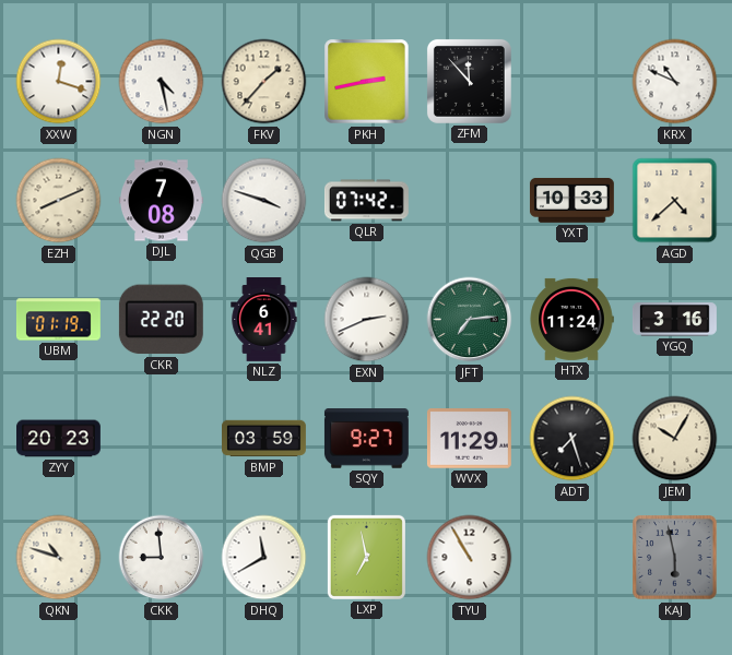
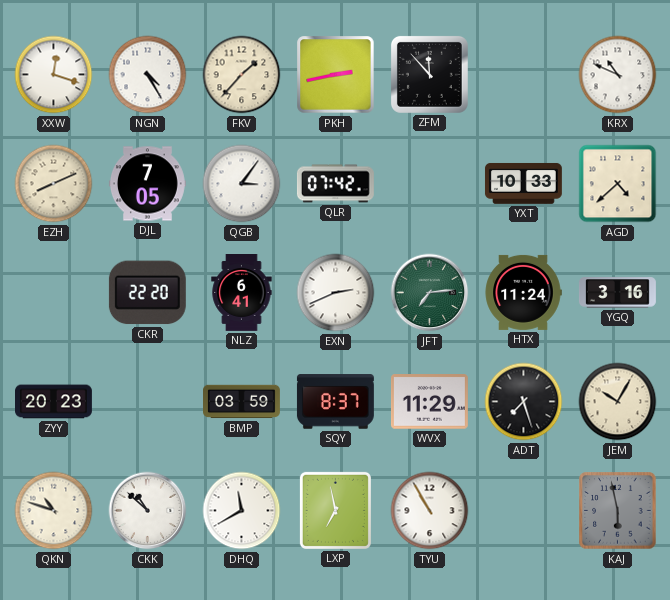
NGN: 4:28 -> 4:25 (148, 75)
DJL: 7:08 -> 7:05 (147, 184)
QGB: 3:48 -> 3:06 (242, 184)
UBM: 01:19 -> none (58, 320)
SQY: 9:27 -> 8:37 (335, 402)
CKK: 8:59 -> 10:52 (148, 511)
